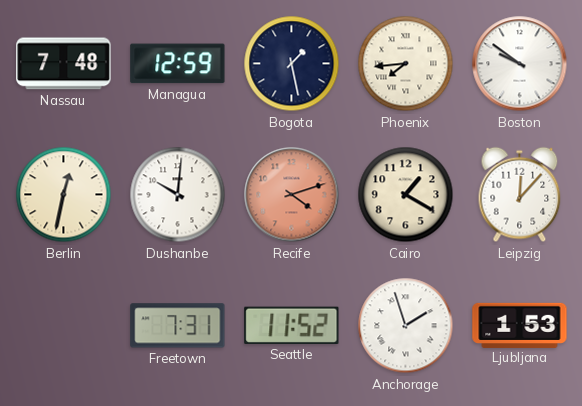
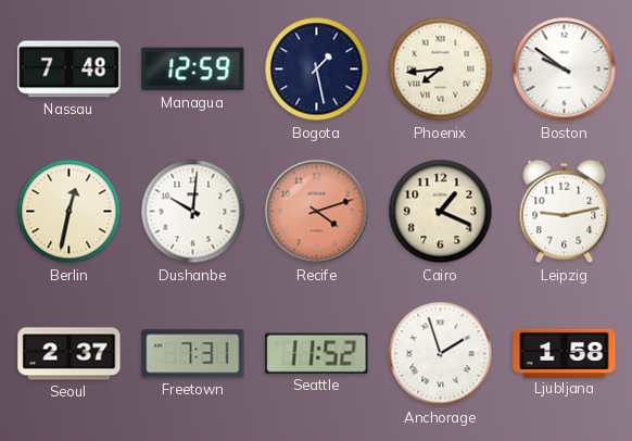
Cairo: 1:20 -> 1:19 (441, 212)
Leipzig: 12:07 -> 9:13 (565, 212)
Seoul: none -> 2:37 (69, 354)
Ljubljana: 1:53 -> 1:58 (565, 353)
